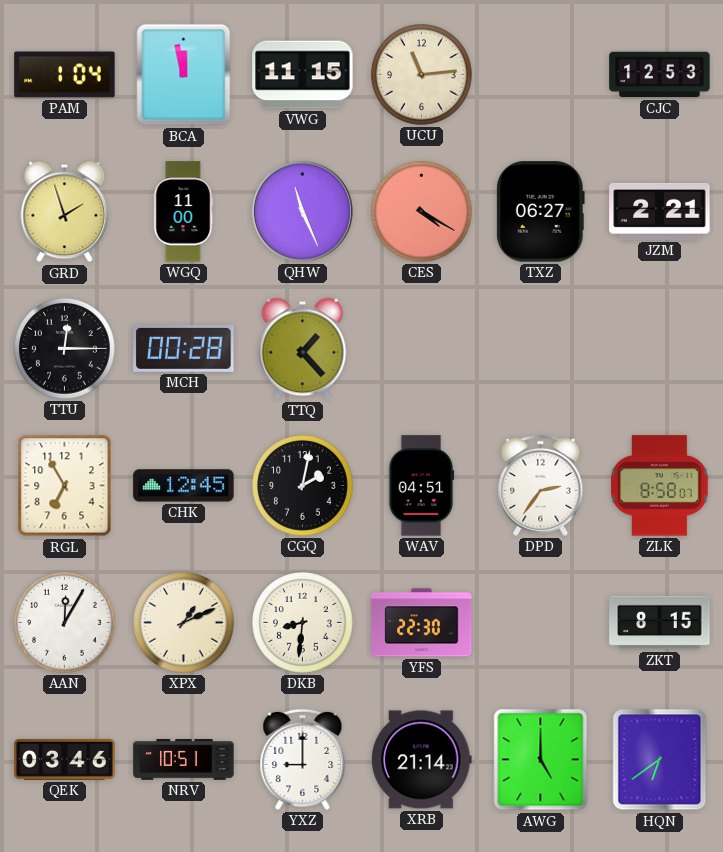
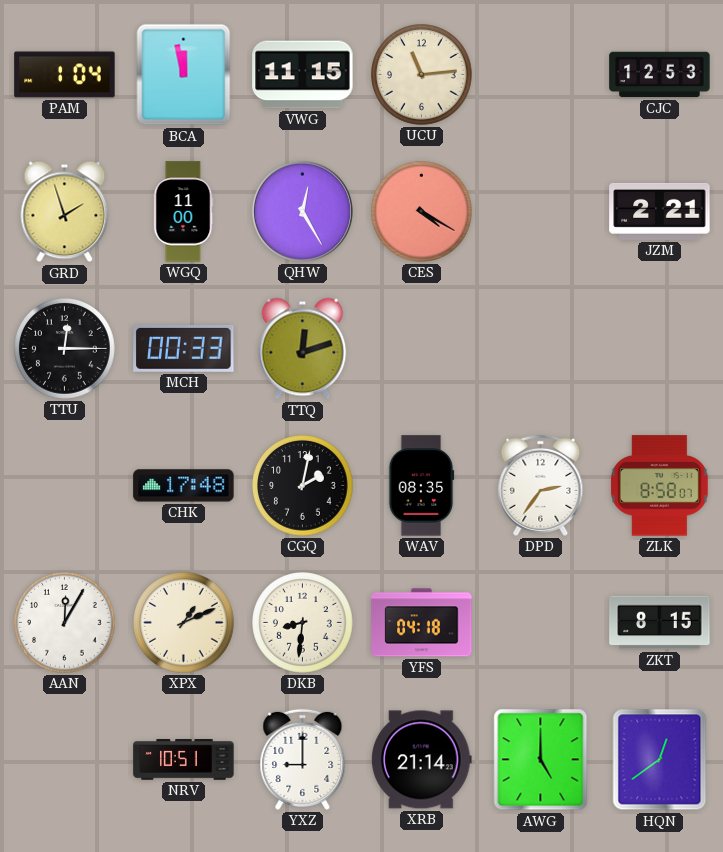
QHW: 11:26 -> 12:25 (302, 211)
TXZ: 06:27 -> none (540, 212)
MCH: 00:28 -> 00:33 (184, 348)
TTQ: 1:23 -> 12:12 (303, 349)
RGL: 6:55 -> none (65, 486)
CHK: 12:45 -> 17:48 (184, 486)
WAV: 04:51 -> 08:35 (421, 486)
YFS: 22:30 -> 04:18 (422, 623)
QEK: 03:46 -> none (65, 759)
HQN: 6:39 -> 12:39 (660, 760)
